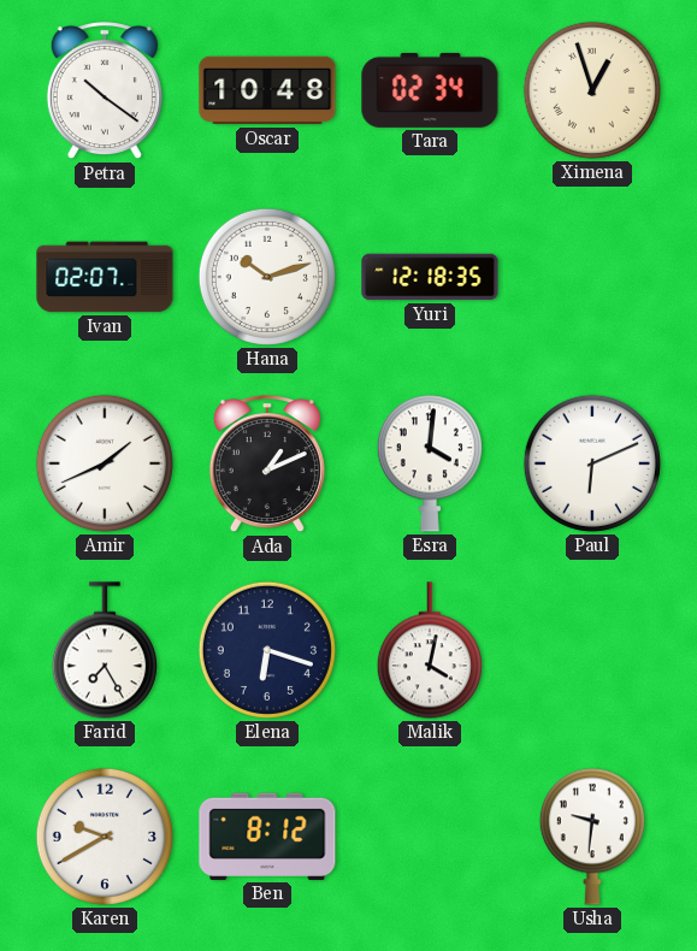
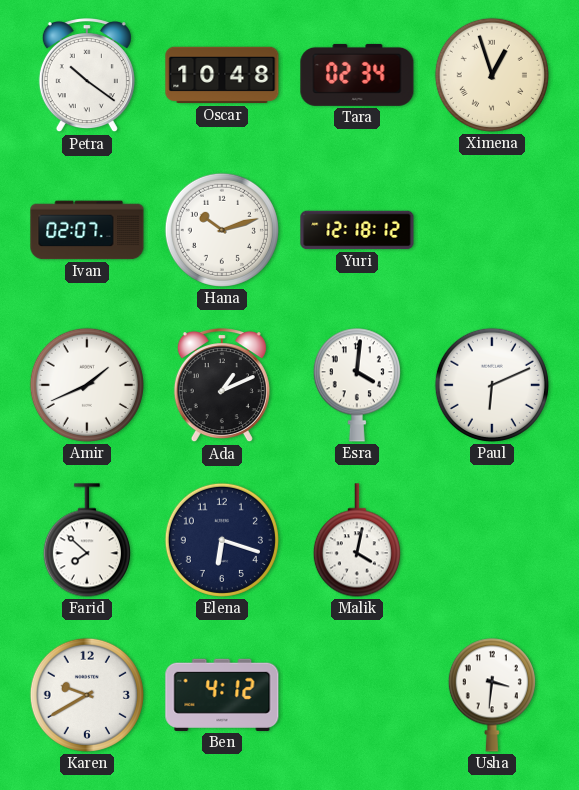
Yuri: 12:18:35 -> 12:18:12 (357, 230)
Farid: 7:25 -> 7:52 (87, 540)
Ben: 8:12 -> 4:12 (222, 695)
Usha: 9:31 -> 3:31 (492, 695)
